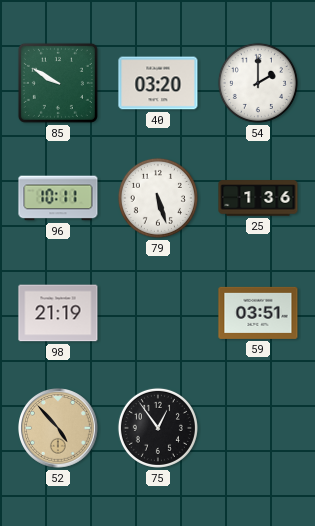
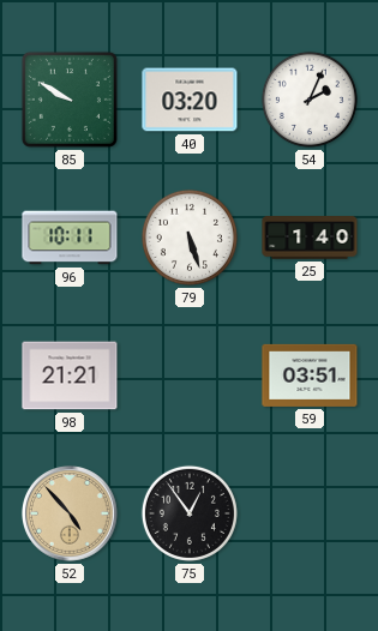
54: 2:00 -> 2:04 (310, 100)
25: 1:36 -> 1:40 (310, 238)
98: 21:19 -> 21:21 (70, 375)
